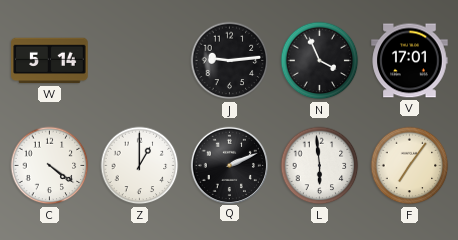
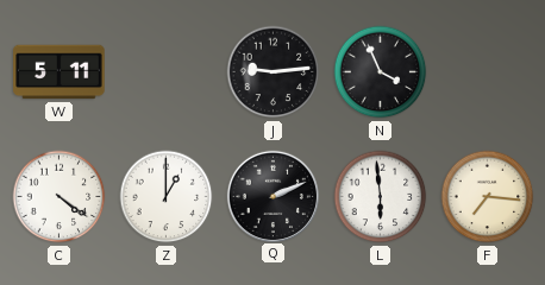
W: 5:14 -> 5:11 (59, 72)
V: 17:01 -> none (410, 61)
F: 7:06 -> 7:16 (488, 197)
